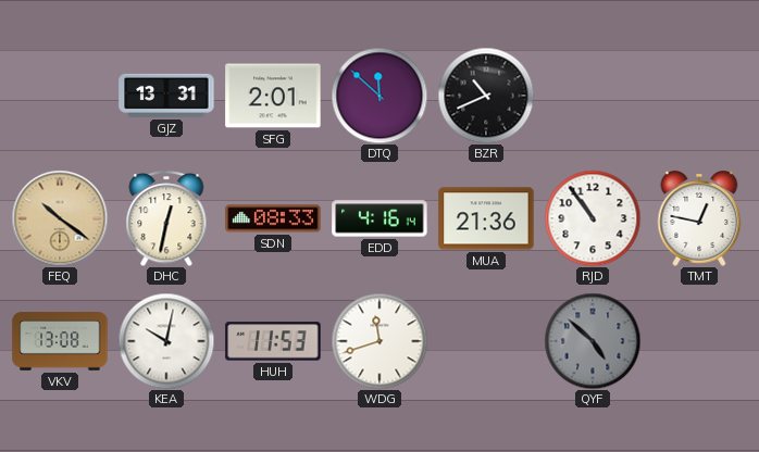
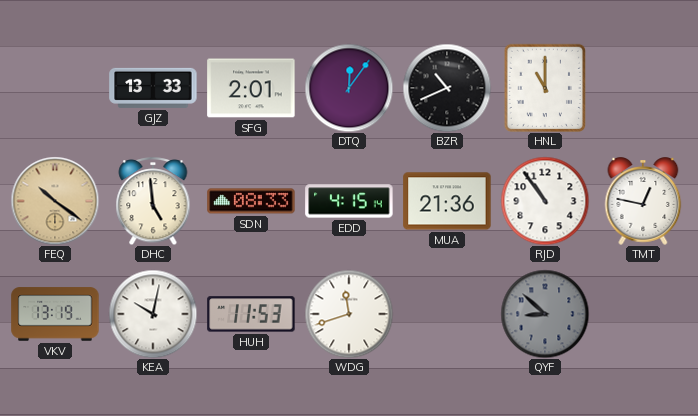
GJZ: 13:31 -> 13:33 (153, 88)
DTQ: 11:52 -> 12:06 (349, 88)
HNL: none -> 11:00 (544, 87)
DHC: 12:32 -> 4:59 (153, 201)
EDD: 4:16 -> 4:15 (349, 201)
VKV: 13:08 -> 13:19 (55, 314)
QYF: 4:52 -> 8:52 (545, 314)
